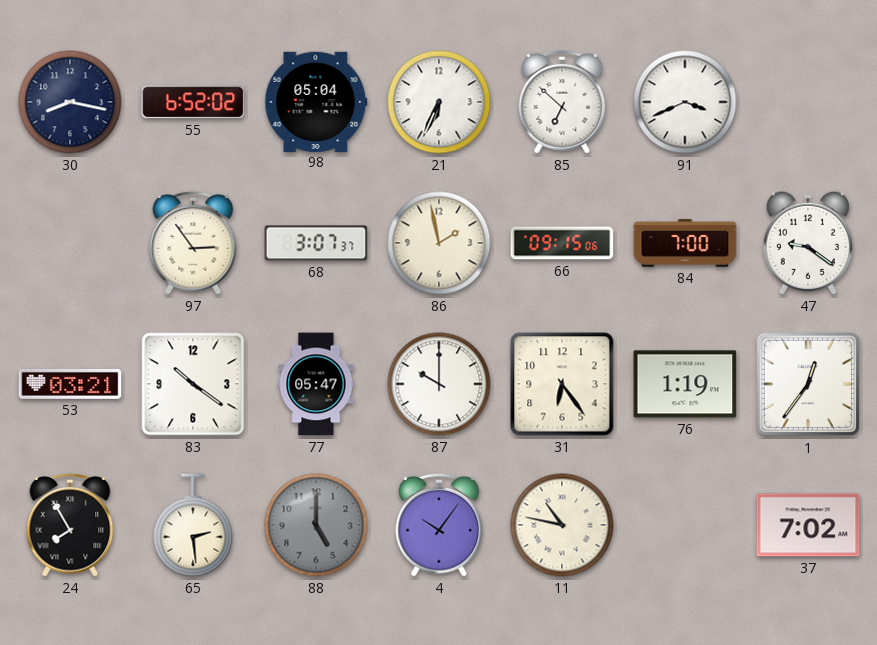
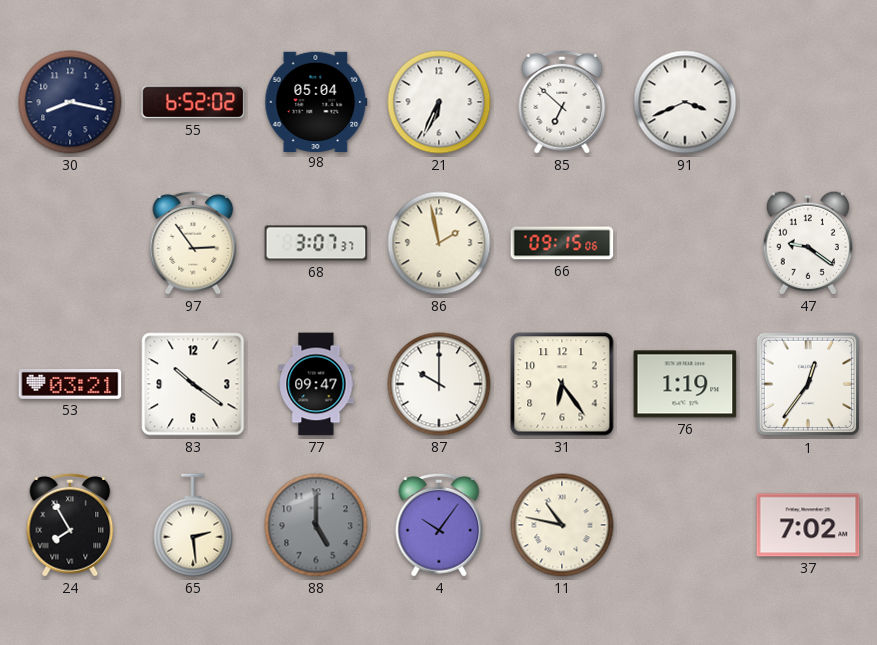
84: 7:00 -> none (685, 243)
77: 05:47 -> 09:47 (316, 384)
